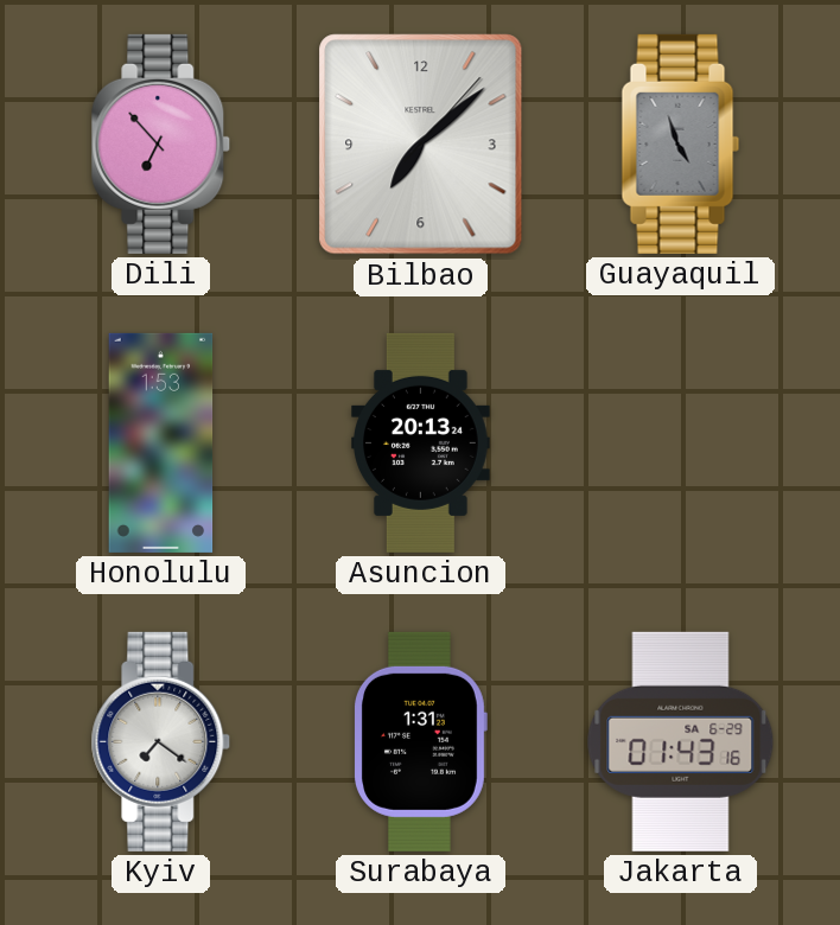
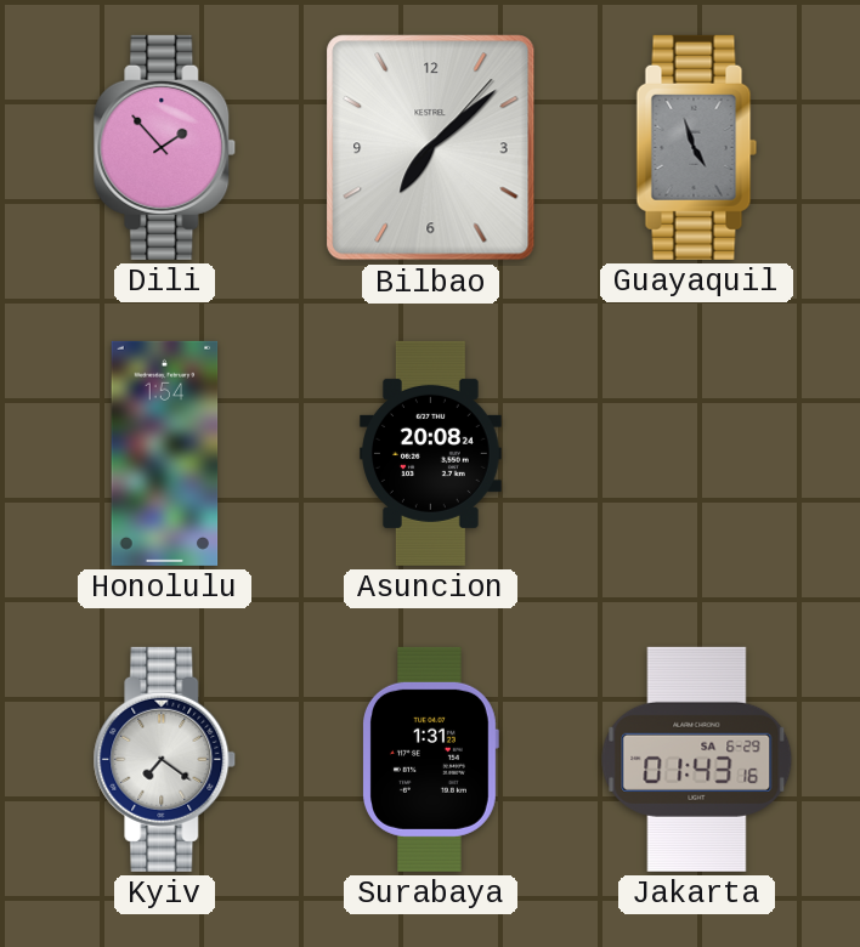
Dili: 6:53 -> 1:53 (165, 147)
Honolulu: 1:53 -> 1:54 (165, 453)
Asuncion: 20:13 -> 20:08 (431, 453)
